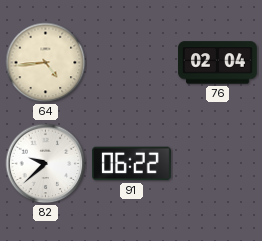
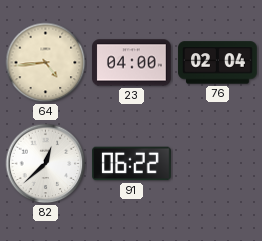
23: none -> 04:00 (132, 63)
82: 9:38 -> 12:38 (46, 164)
